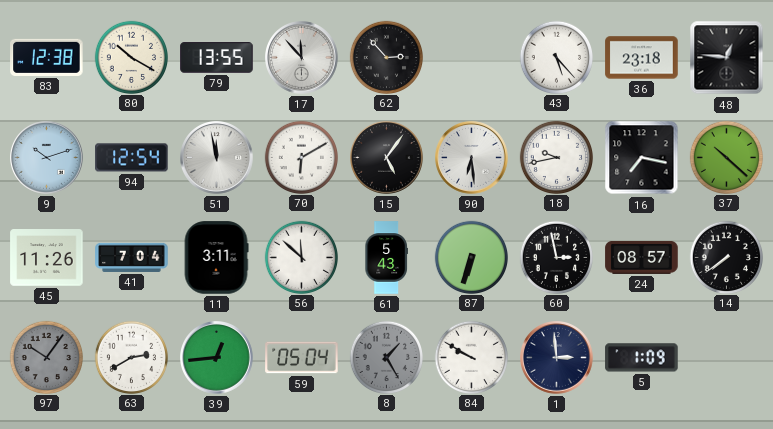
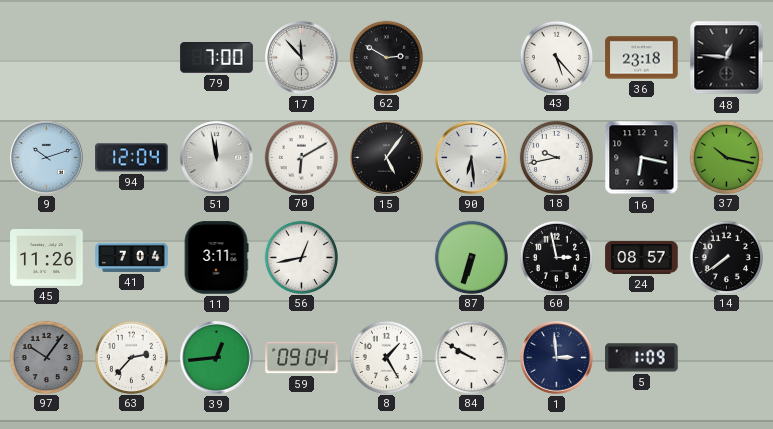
83: 12:38 -> none (47, 57)
80: 10:20 -> none (131, 57)
79: 13:55 -> 7:00 (217, 58)
62: 2:53 -> 2:50 (386, 57)
94: 12:54 -> 12:04 (132, 158)
16: 7:17 -> 6:17 (642, 158)
37: 10:22 -> 10:17 (726, 157)
56: 11:52 -> 12:43 (301, 257)
61: 5:43 -> none (386, 258)
63: 2:40 -> 2:37 (131, 357)
59: 05:04 -> 09:04 (302, 358)
8 dial: grey -> white (386, 357)
